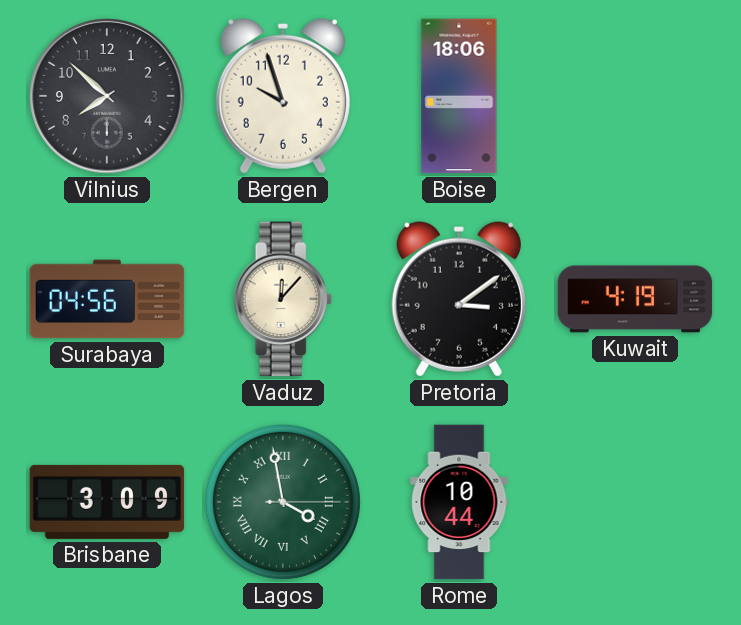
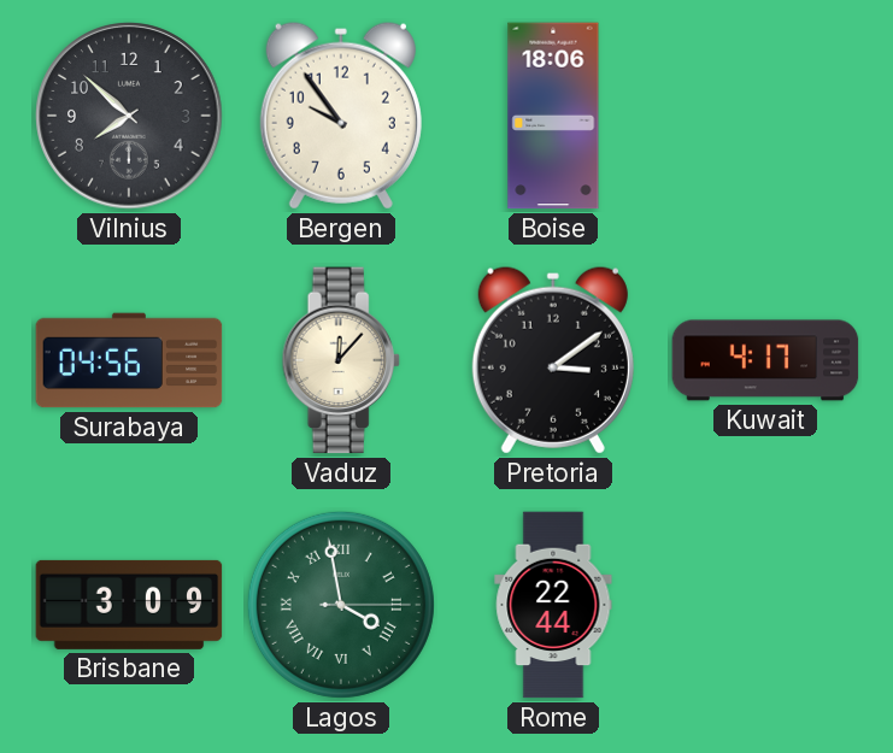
Bergen: 9:57 -> 9:54 (341, 116)
Kuwait: 4:19 -> 4:17 (765, 360)
Rome: 10:44 -> 22:44 (553, 605)
